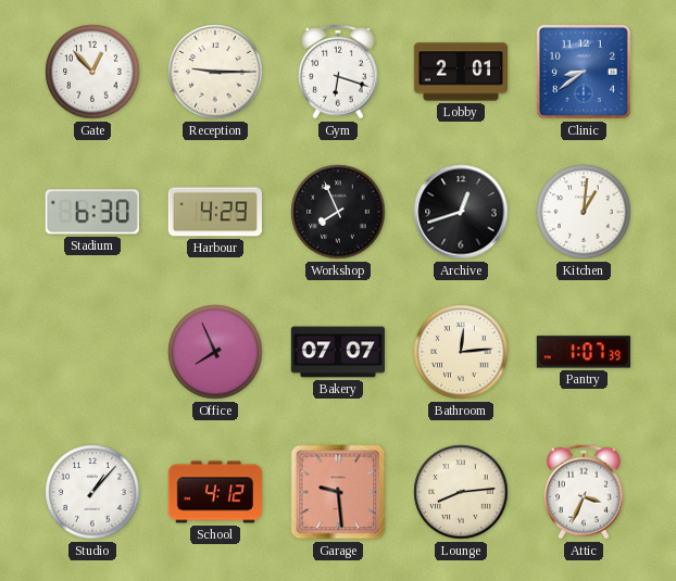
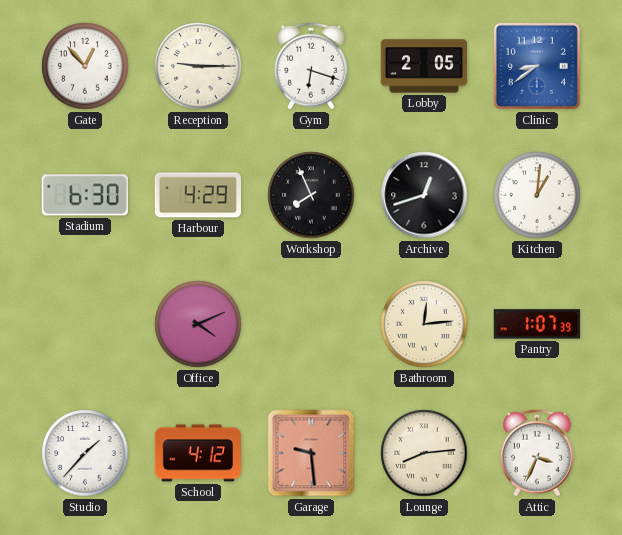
Lobby: 2:01 -> 2:05 (423, 66)
Office: 7:56 -> 4:11 (198, 324)
Bakery: 07:07 -> none (338, 352)
Studio: 1:07 -> 1:37 (85, 453)
